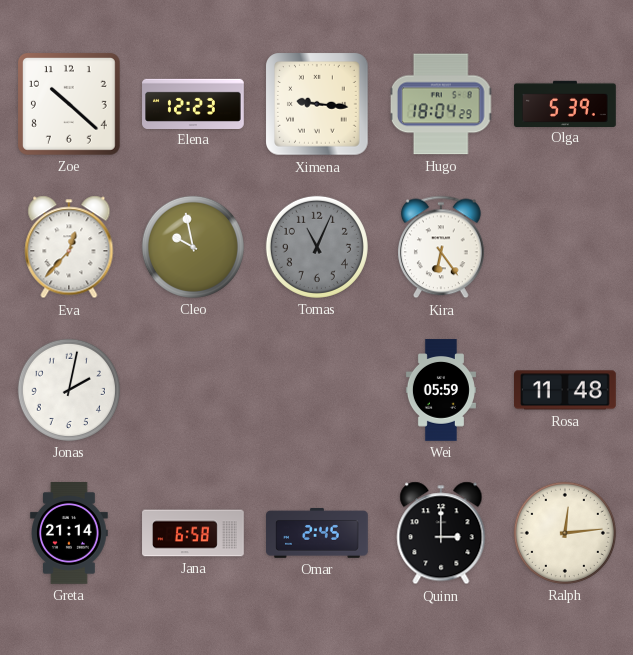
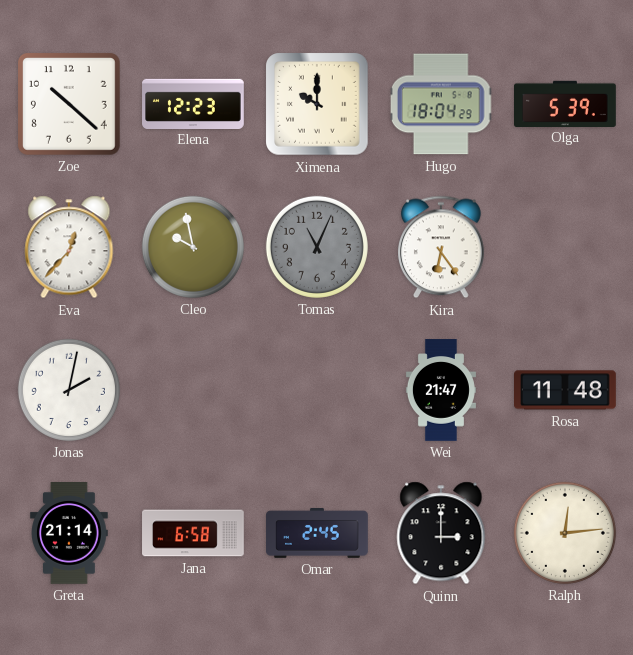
Ximena: 9:16 -> 10:00 (318, 105)
Wei: 05:59 -> 21:47 (441, 390)
